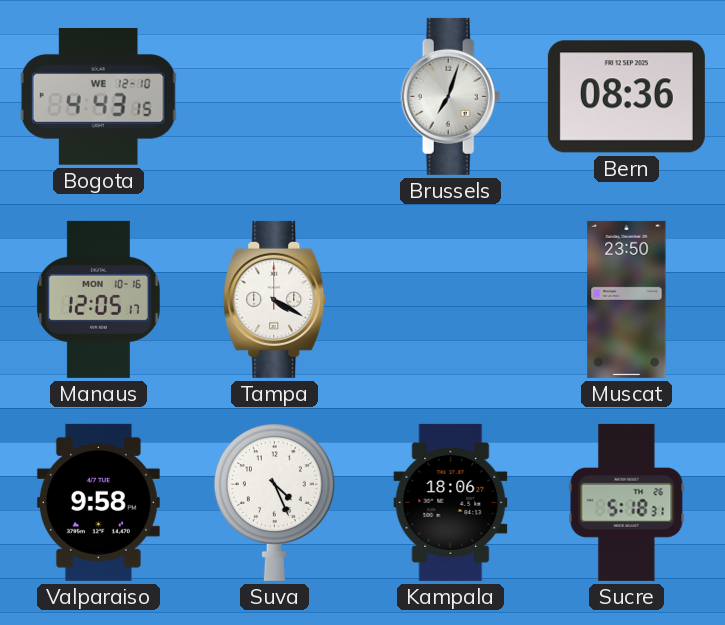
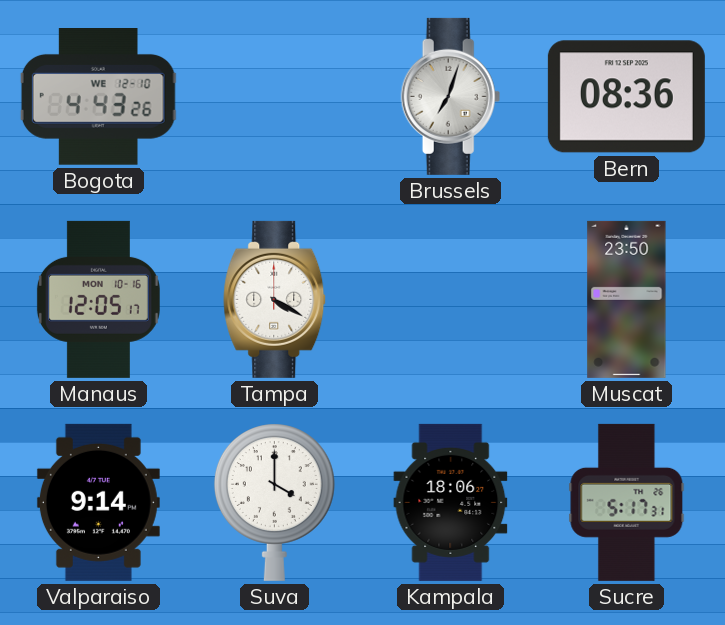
Bogota: 4:43:15 -> 4:43:26 (98, 97)
Valparaiso: 9:58 -> 9:14 (98, 502)
Suva: 4:26 -> 4:00 (274, 502)
Sucre: 5:18 -> 5:17 (627, 502)
